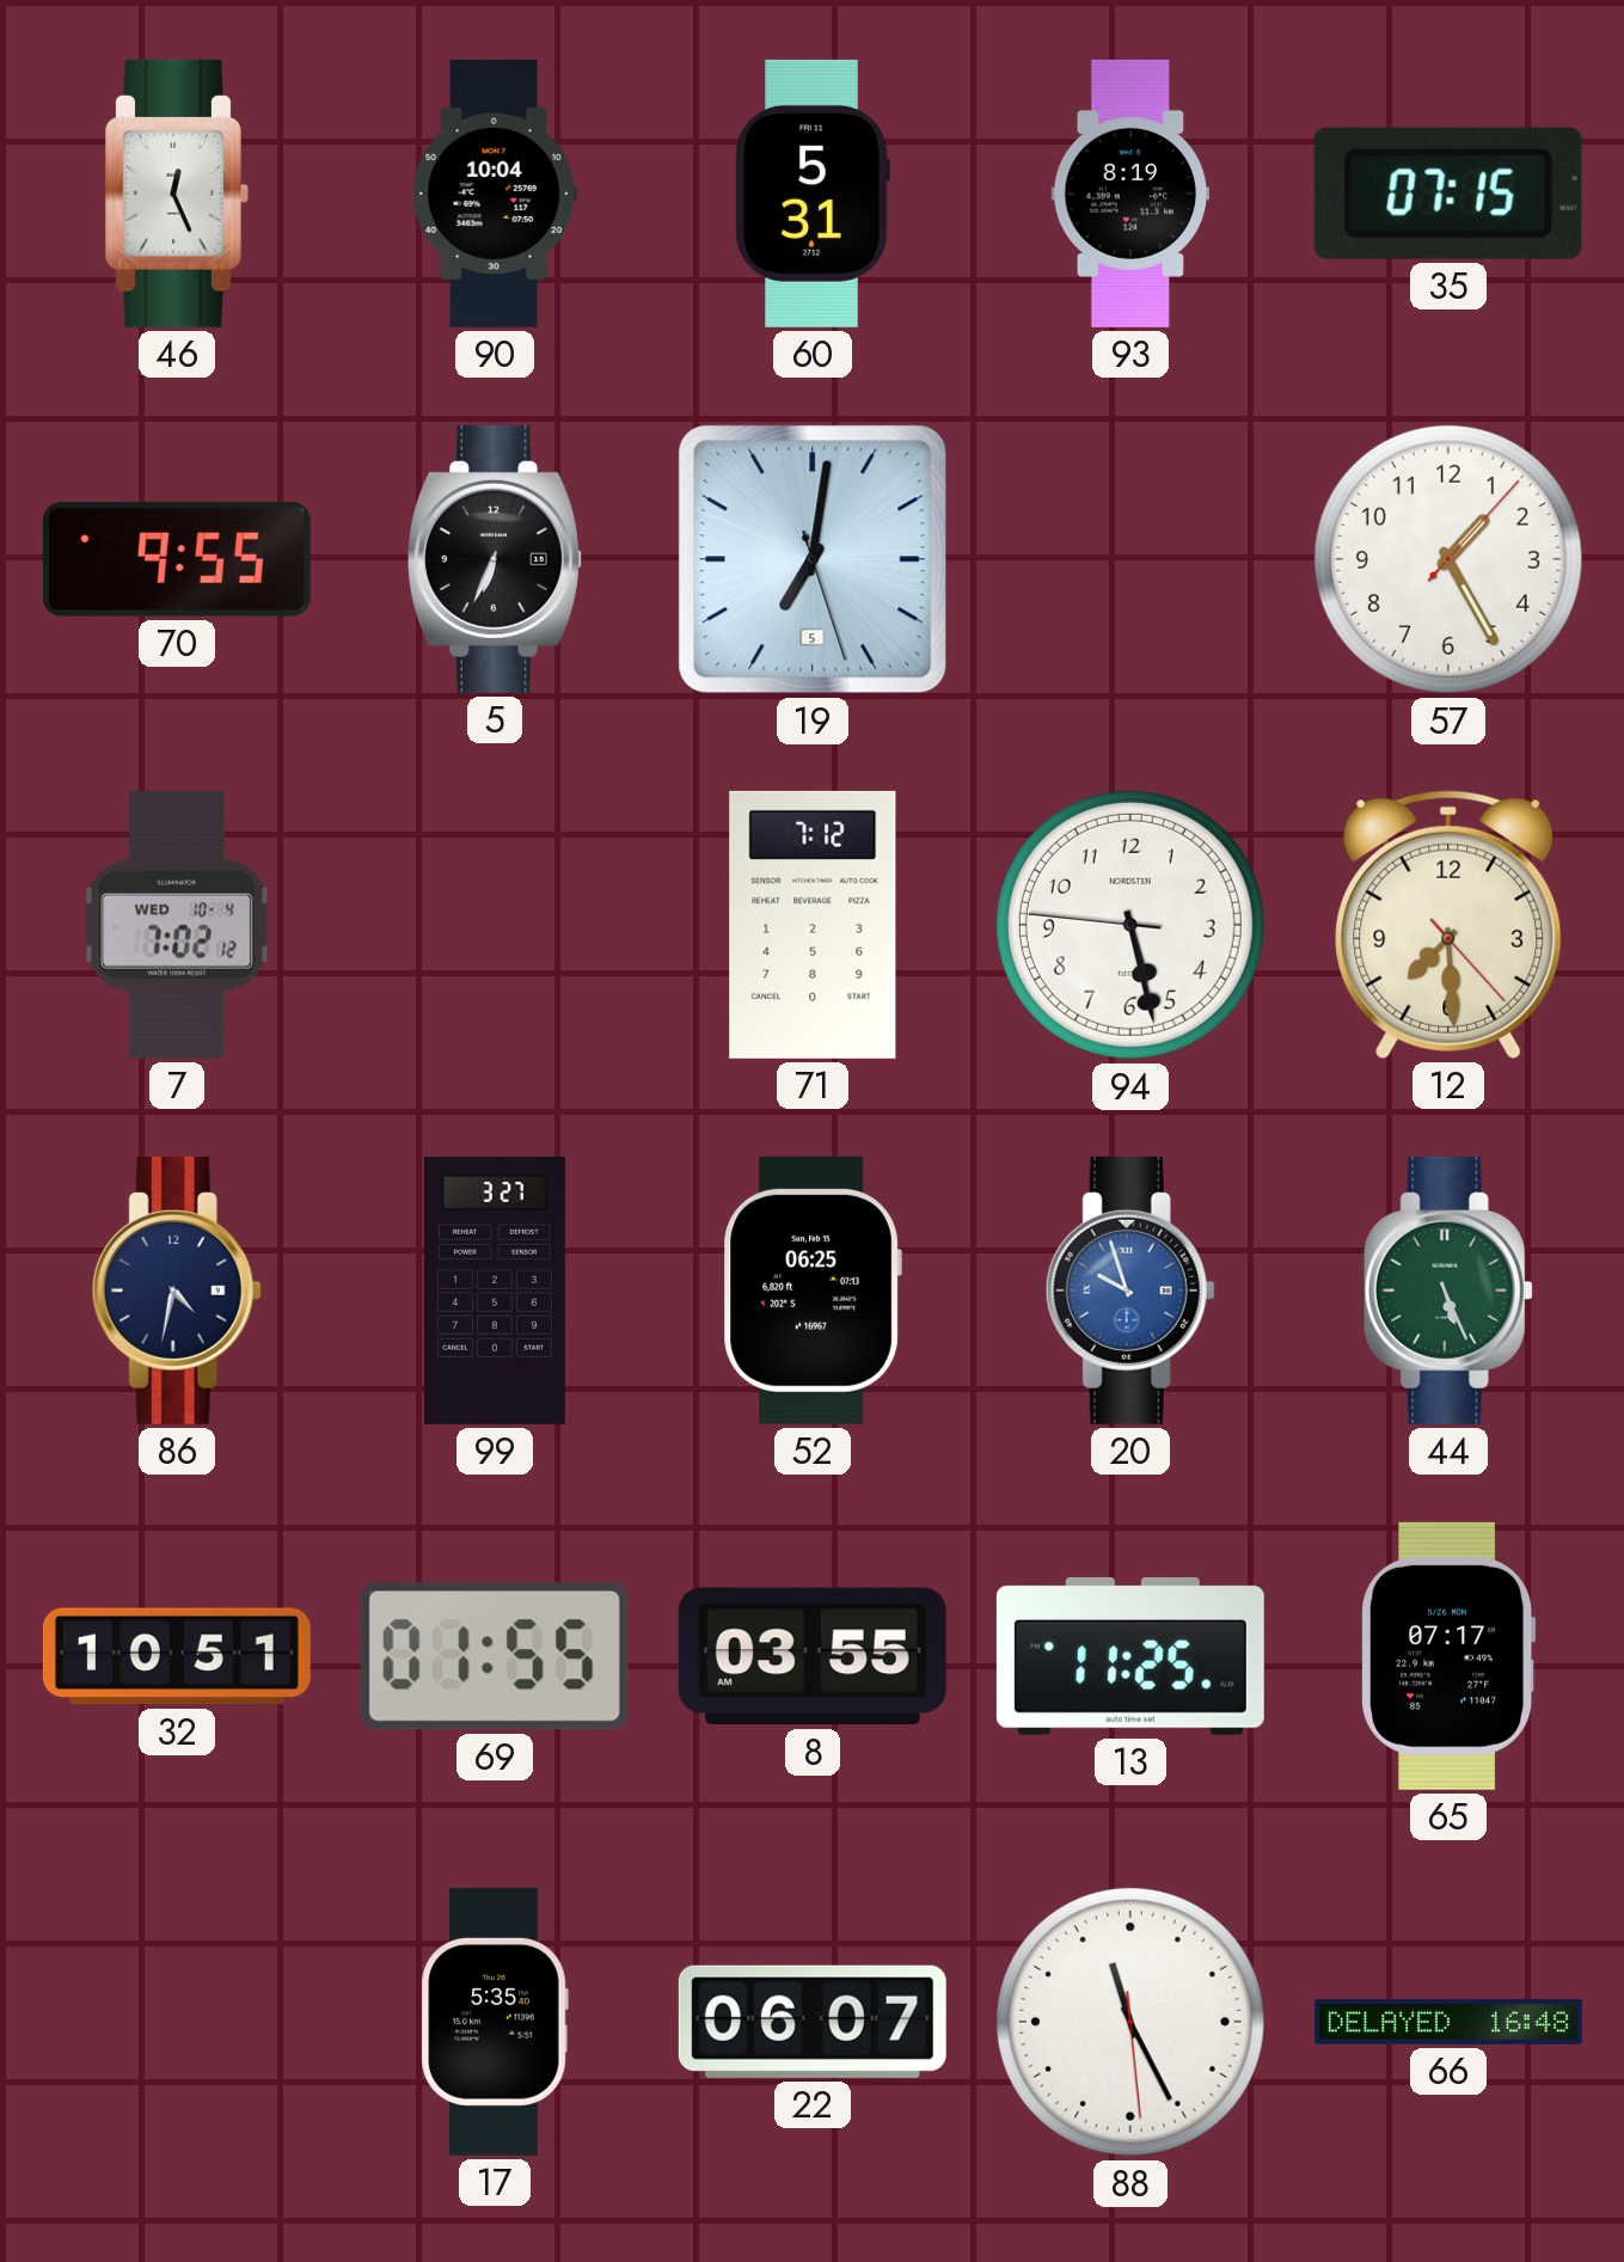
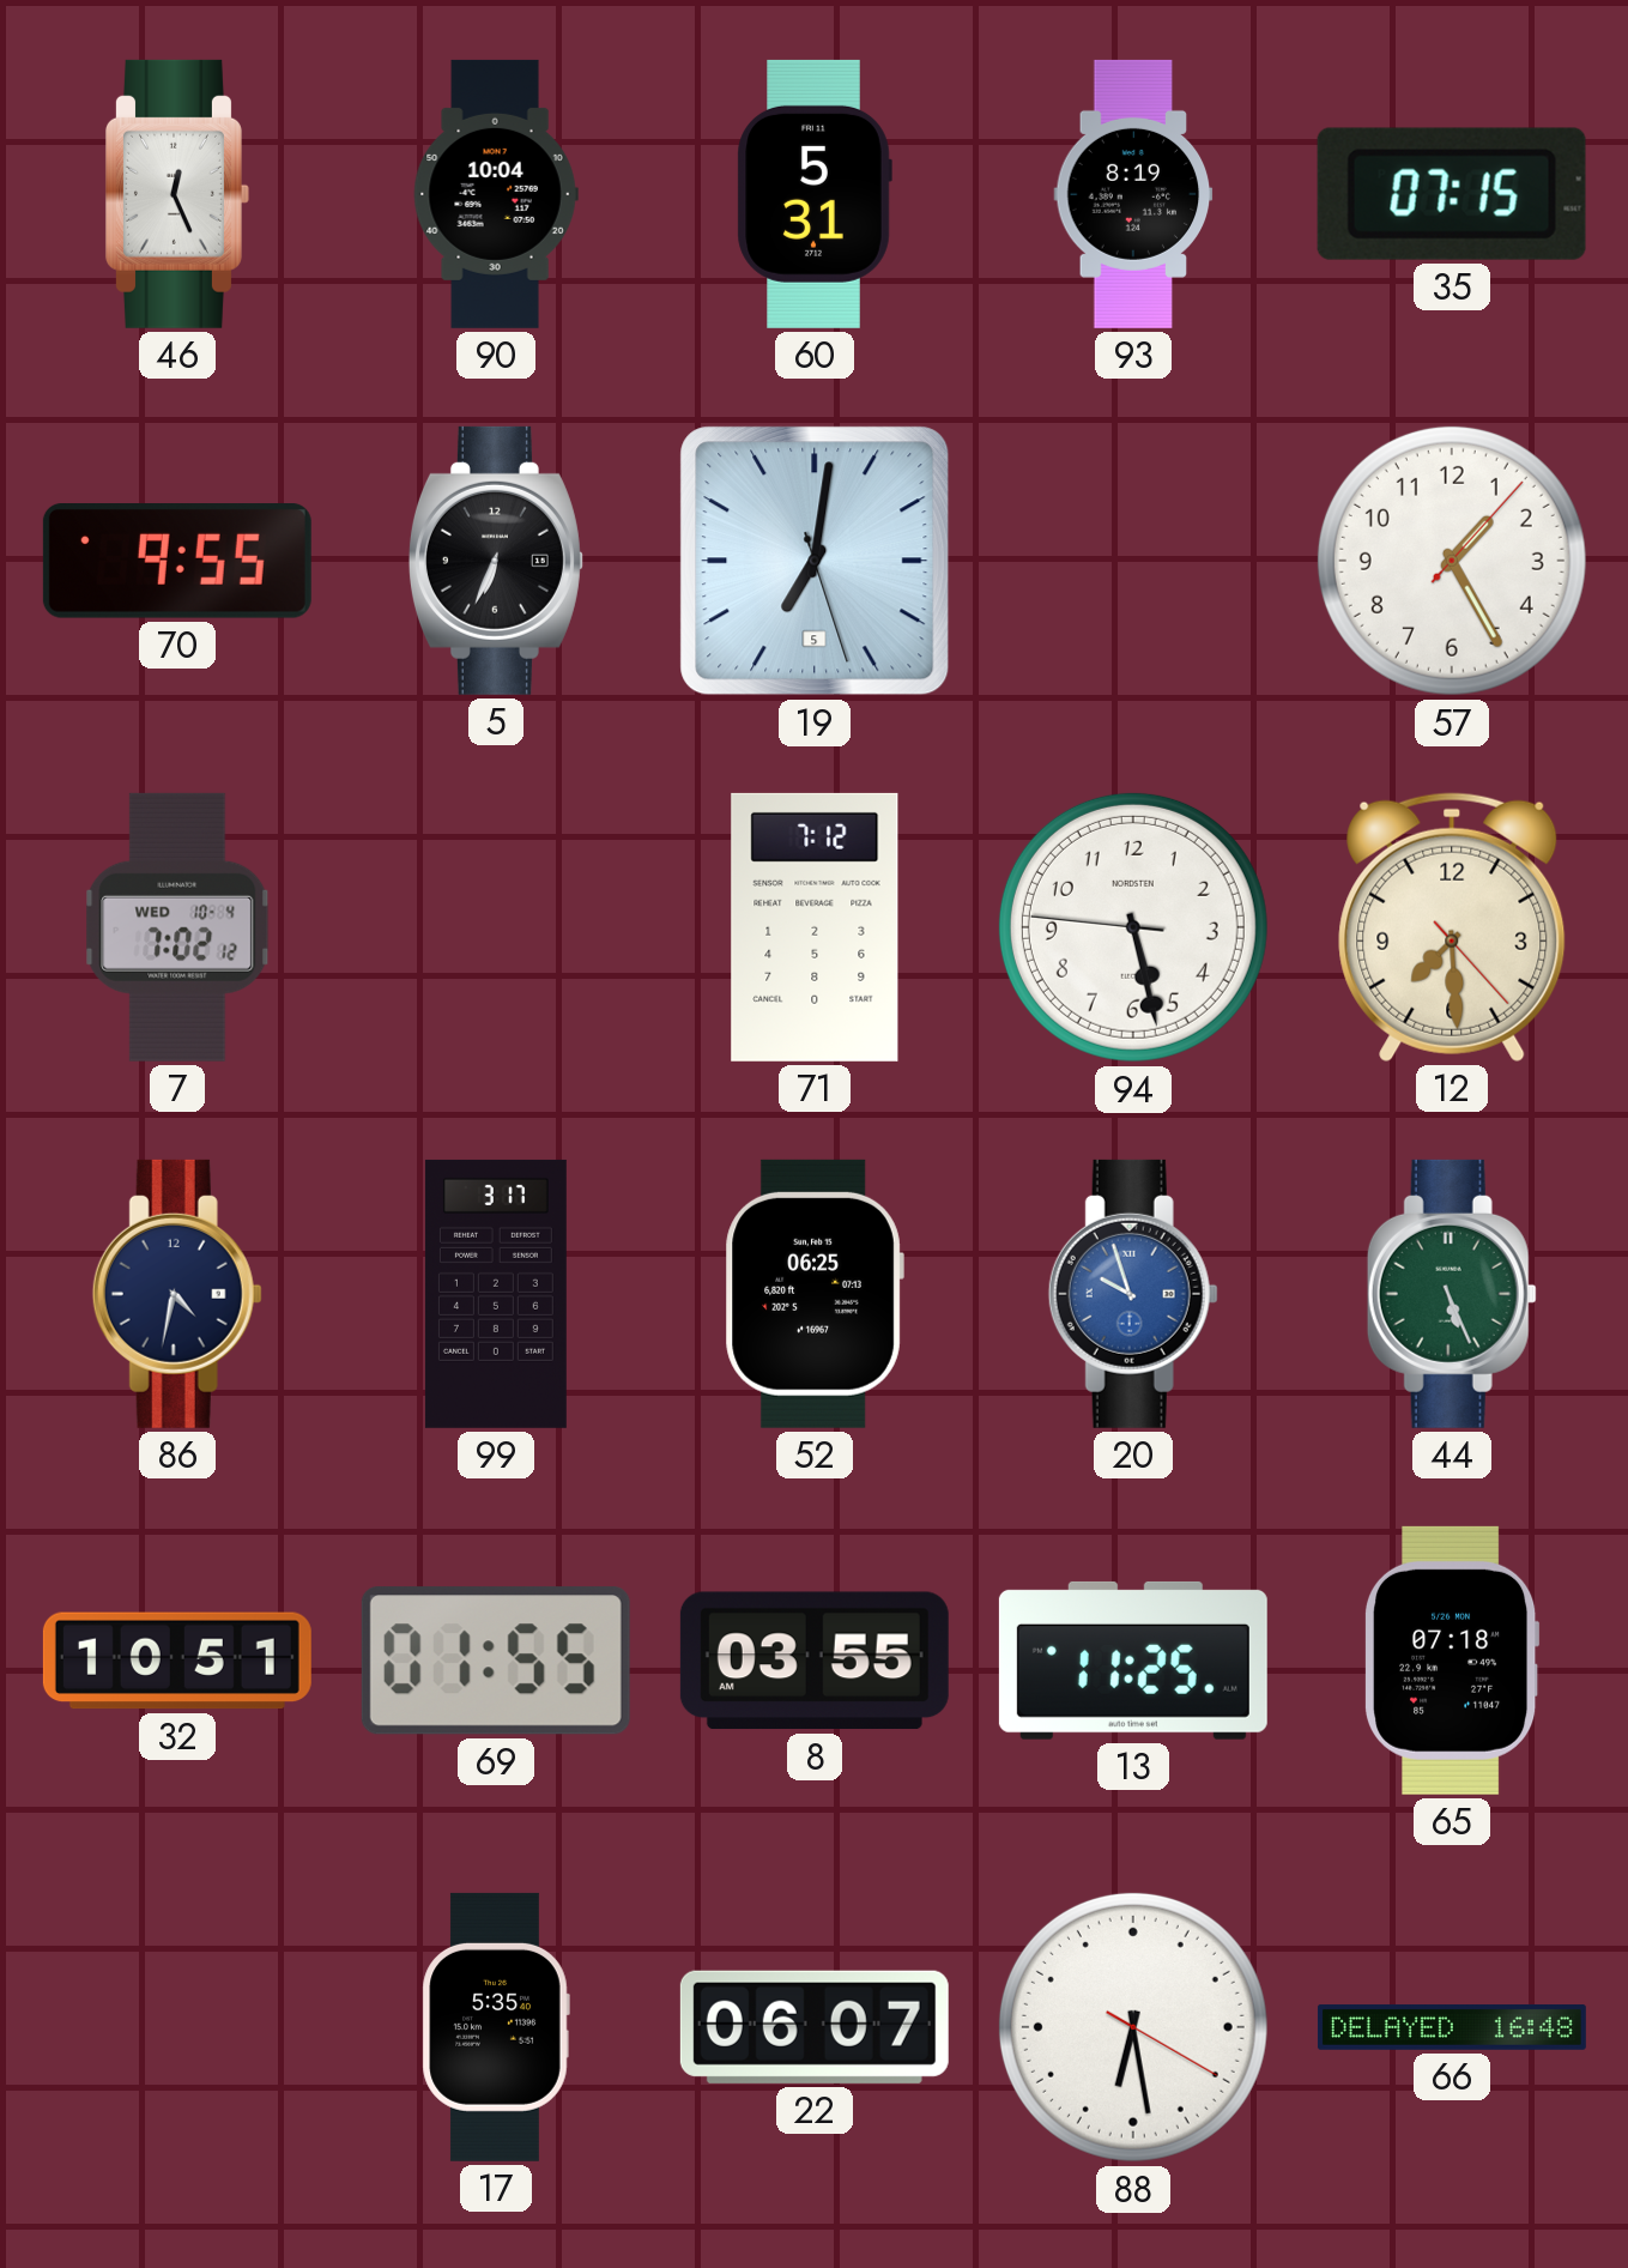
99: 3:27 -> 3:17 (496, 1294)
65: 07:17 -> 07:18 (1453, 1661)
88: 11:25 -> 6:28 (1133, 2027)
